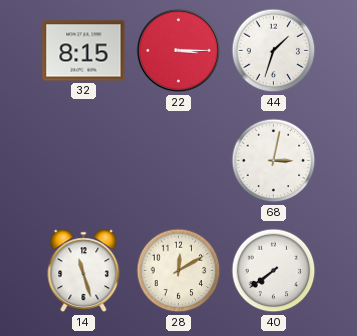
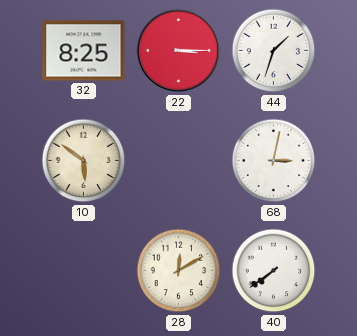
32: 8:15 -> 8:25 (84, 51)
10: none -> 5:51 (84, 161)
14: 11:27 -> none (84, 271)
